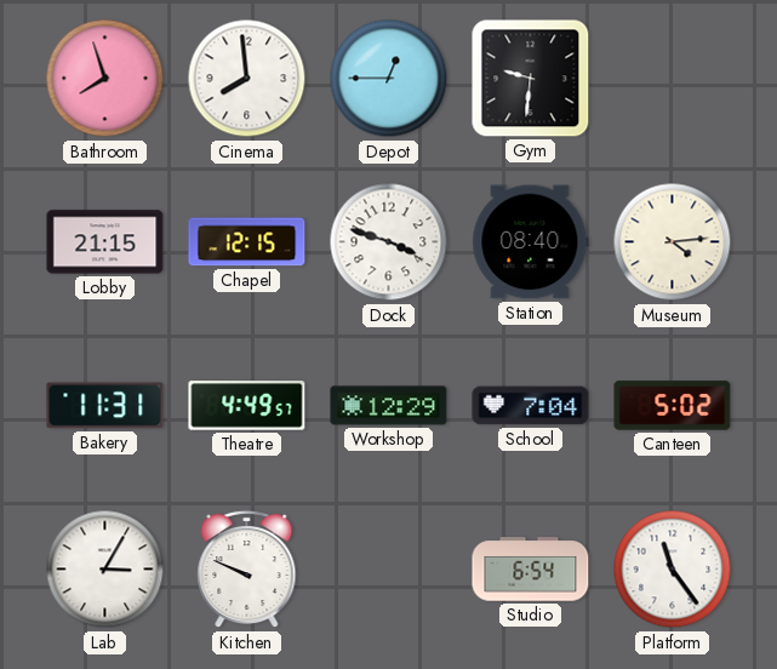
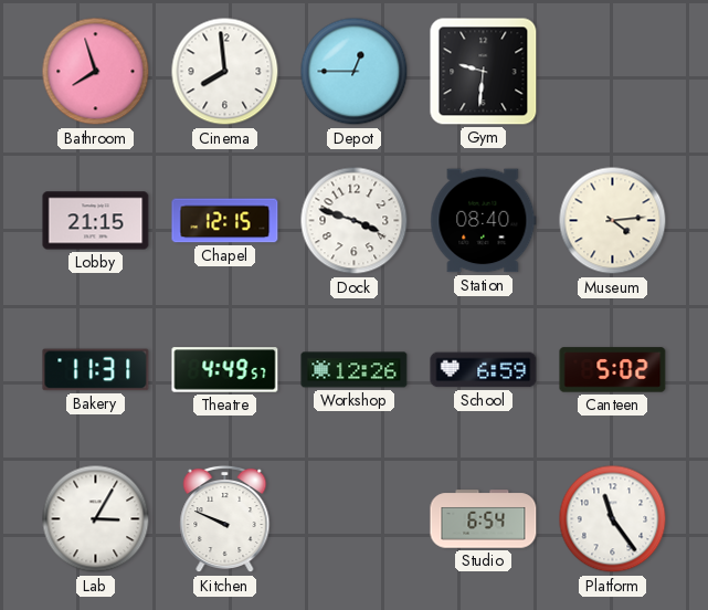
Workshop: 12:29 -> 12:26 (355, 370)
School: 7:04 -> 6:59 (484, 370)
